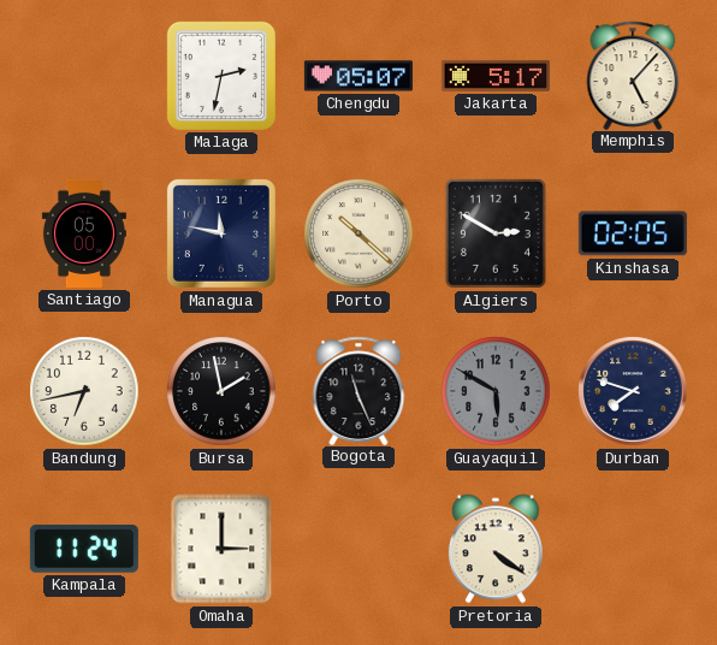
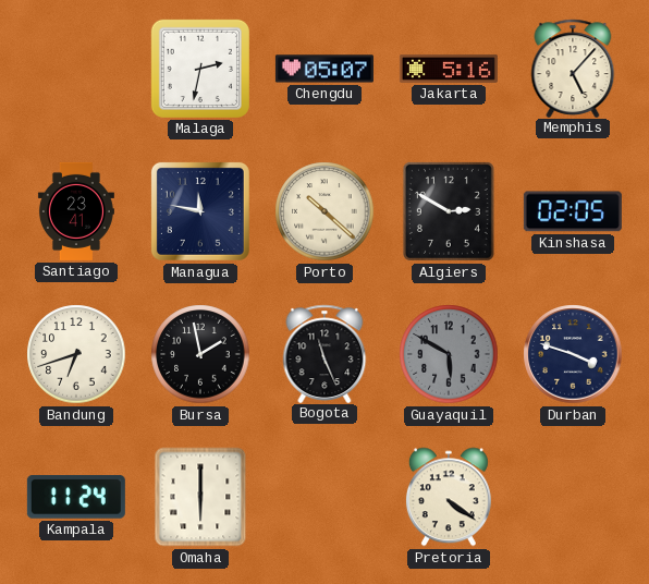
Jakarta: 5:17 -> 5:16 (449, 69)
Santiago: 05:00 -> 23:41 (76, 211)
Bandung: 6:43 -> 6:42 (76, 354)
Durban: 7:48 -> 3:48 (573, 354)
Omaha: 3:00 -> 6:00 (200, 497)
